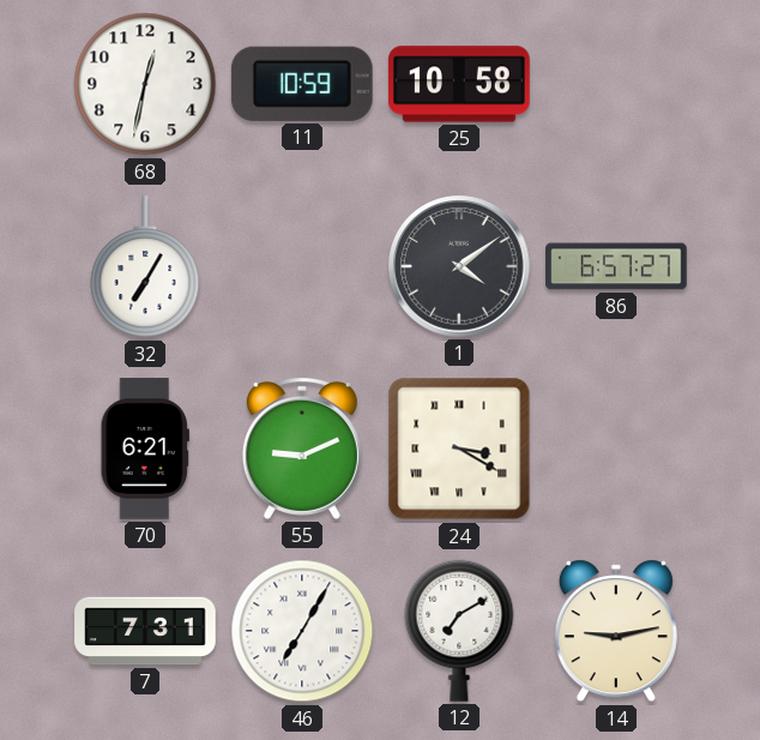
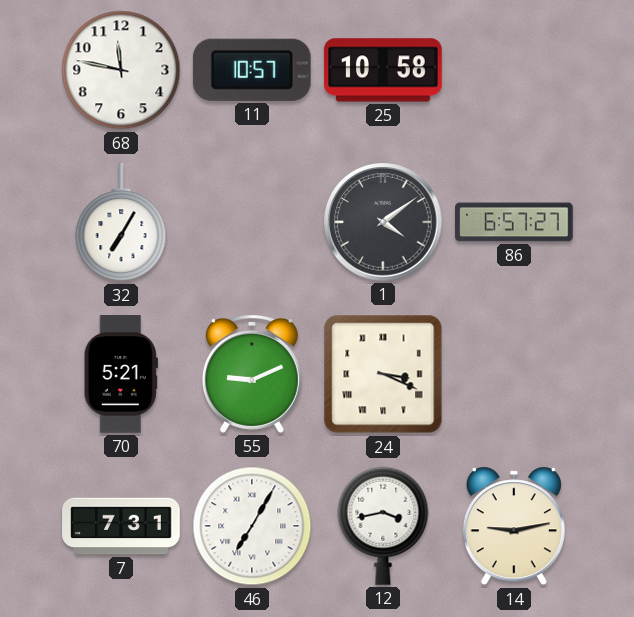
68: 12:32 -> 11:47 (121, 70)
11: 10:59 -> 10:57 (252, 70)
70: 6:21 -> 5:21 (121, 374)
24: 3:20 -> 3:19 (383, 374)
12: 7:10 -> 3:43 (383, 526)
